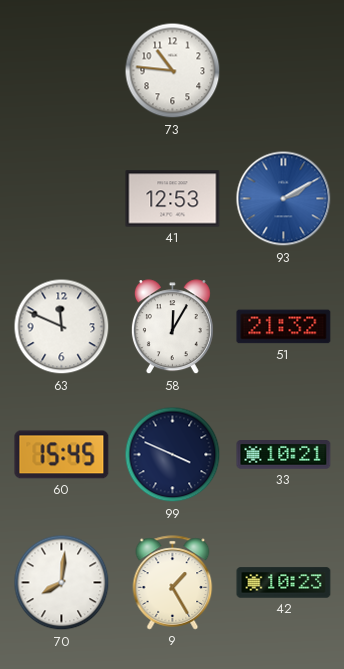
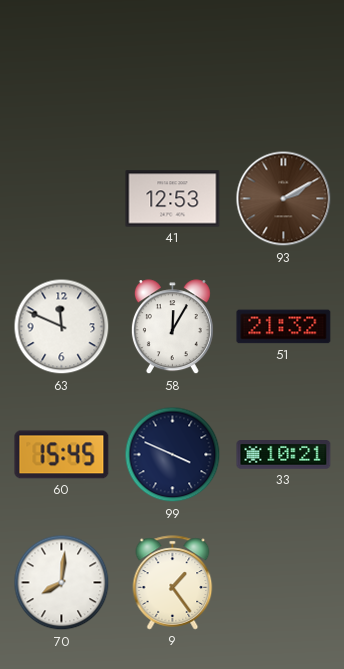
73: 10:46 -> none (173, 71)
93 dial: blue -> brown (284, 199)
9: 1:25 -> 1:24 (173, 583)
42: 10:23 -> none (284, 583)
